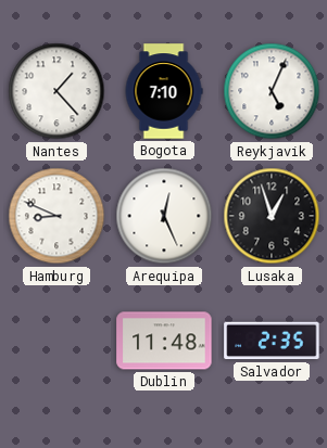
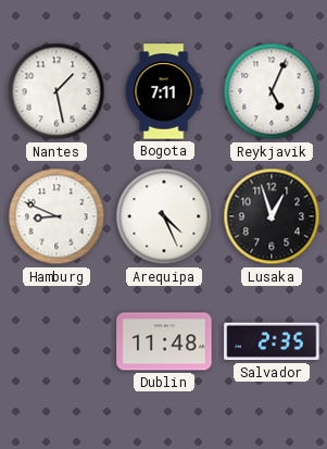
Nantes: 1:23 -> 1:28 (56, 91)
Bogota: 7:10 -> 7:11 (164, 91)
Arequipa: 12:26 -> 4:26 (164, 216)
